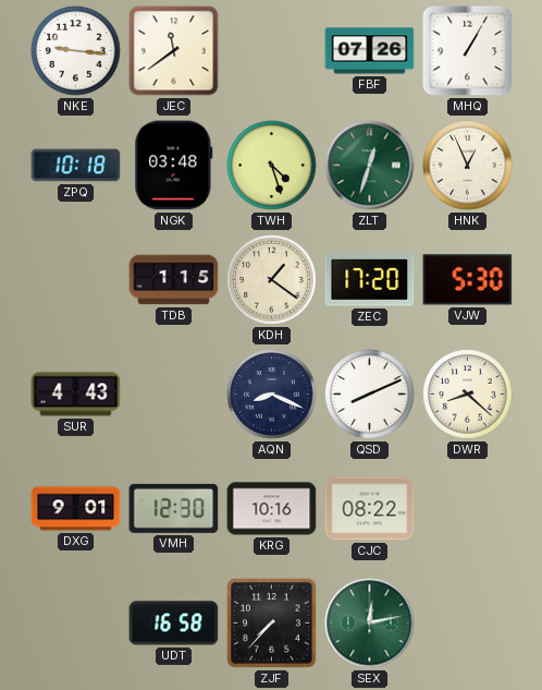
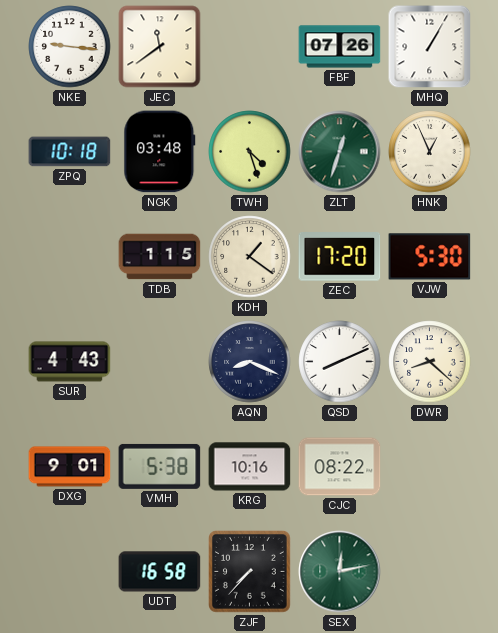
VMH: 12:30 -> 5:38 (160, 466)
